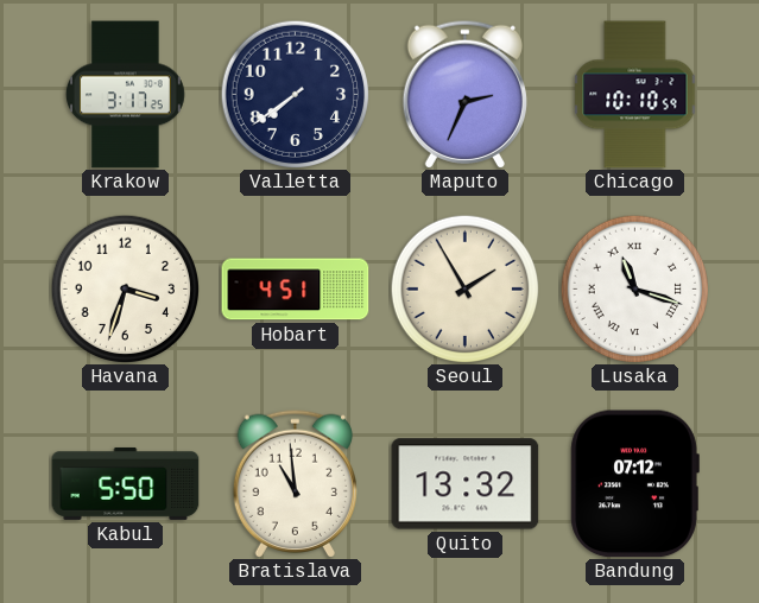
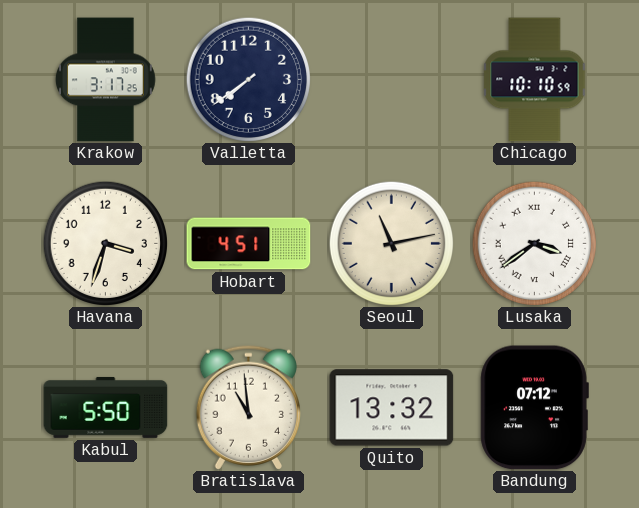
Maputo: 2:34 -> none (464, 94)
Seoul: 1:55 -> 11:13 (391, 243)
Lusaka: 11:18 -> 3:39 (534, 243)
